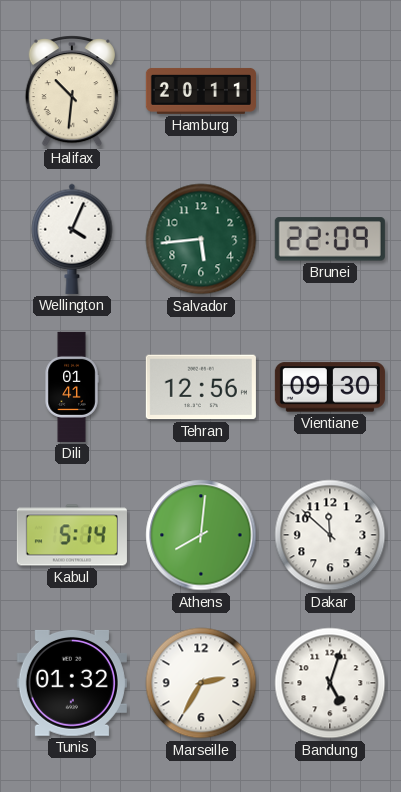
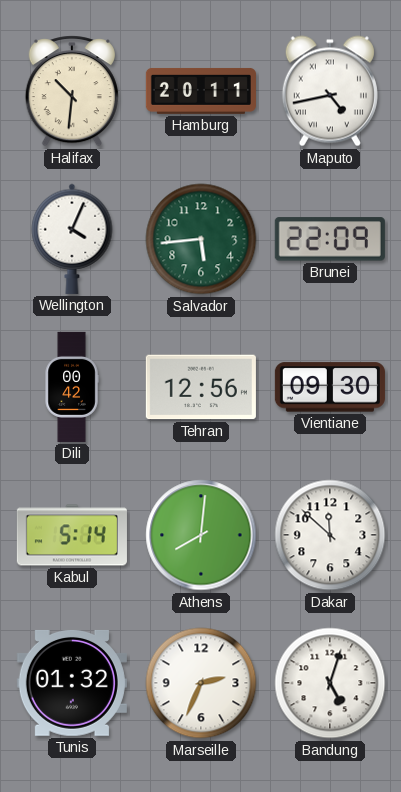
Maputo: none -> 4:43 (330, 91)
Dili: 01:41 -> 00:42 (72, 387)
Marseille: 2:35 -> 2:34 (201, 683)
